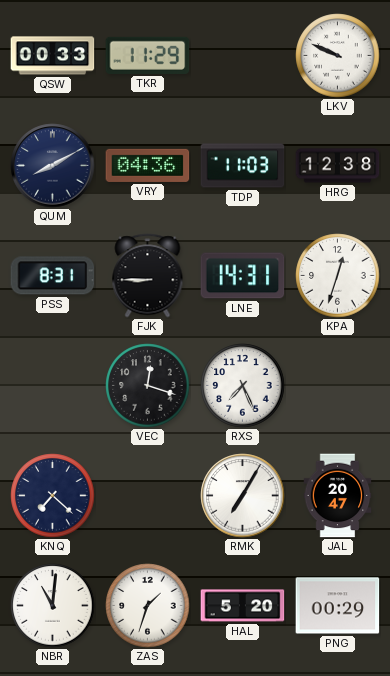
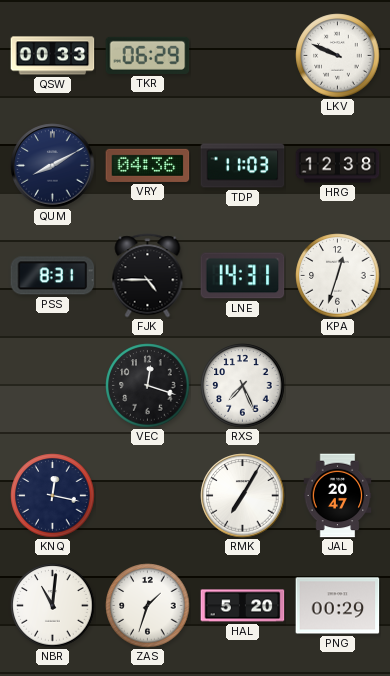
TKR: 11:29 -> 06:29 (148, 55)
FJK: 8:45 -> 4:45 (148, 276)
KNQ: 7:22 -> 12:17 (53, 496)
